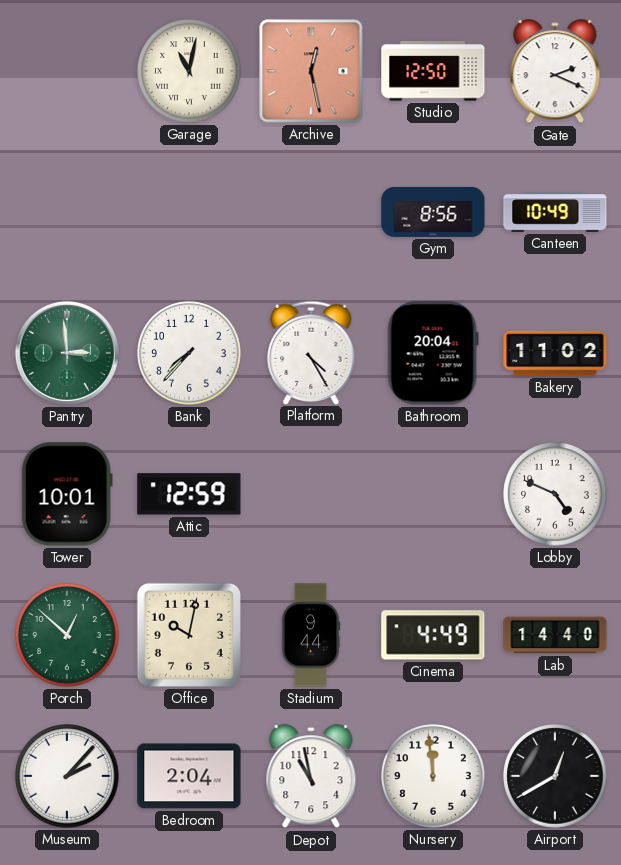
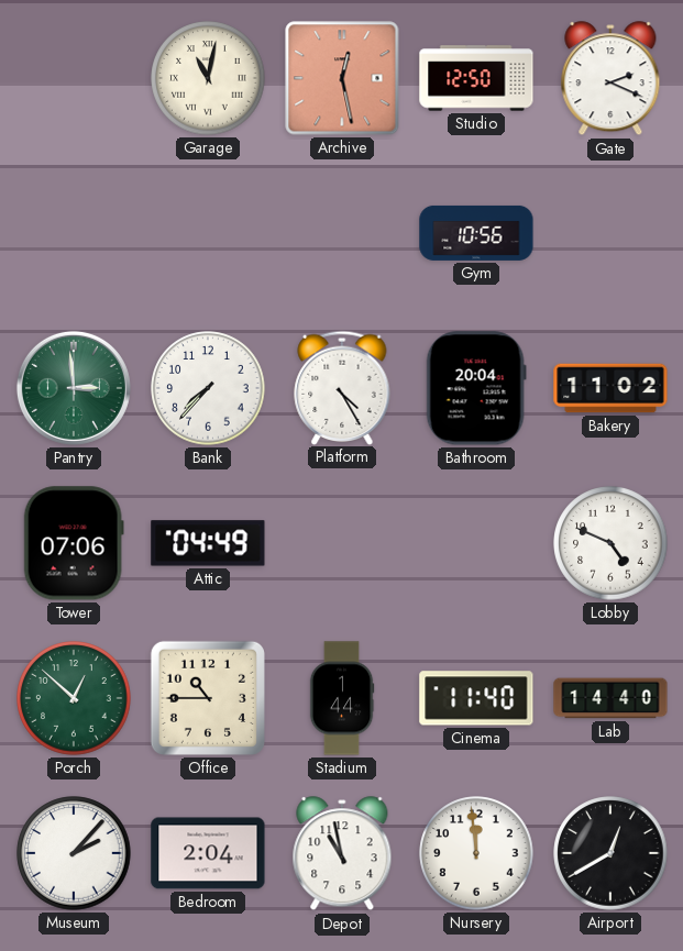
Gym: 8:56 -> 10:56 (476, 233)
Canteen: 10:49 -> none (555, 212)
Tower: 10:01 -> 07:06 (74, 543)
Attic: 12:59 -> 04:49 (208, 543)
Office: 10:02 -> 10:45 (208, 698)
Stadium: 9:44 -> 1:44 (342, 698)
Cinema: 4:49 -> 11:40 (476, 698)
